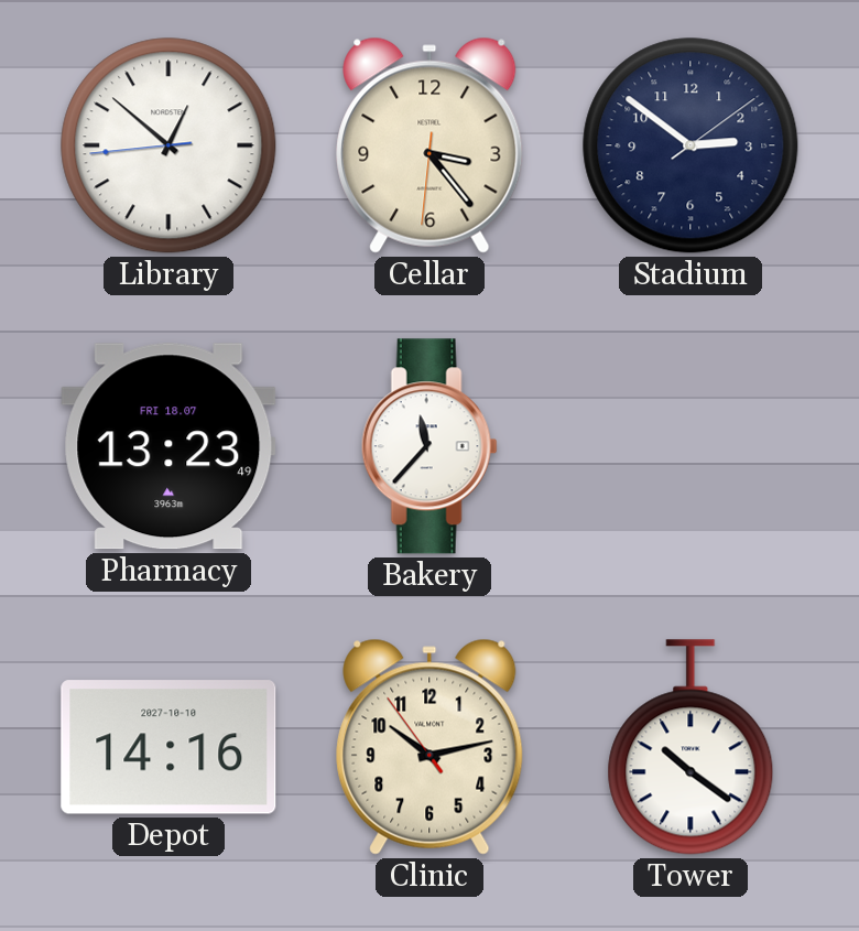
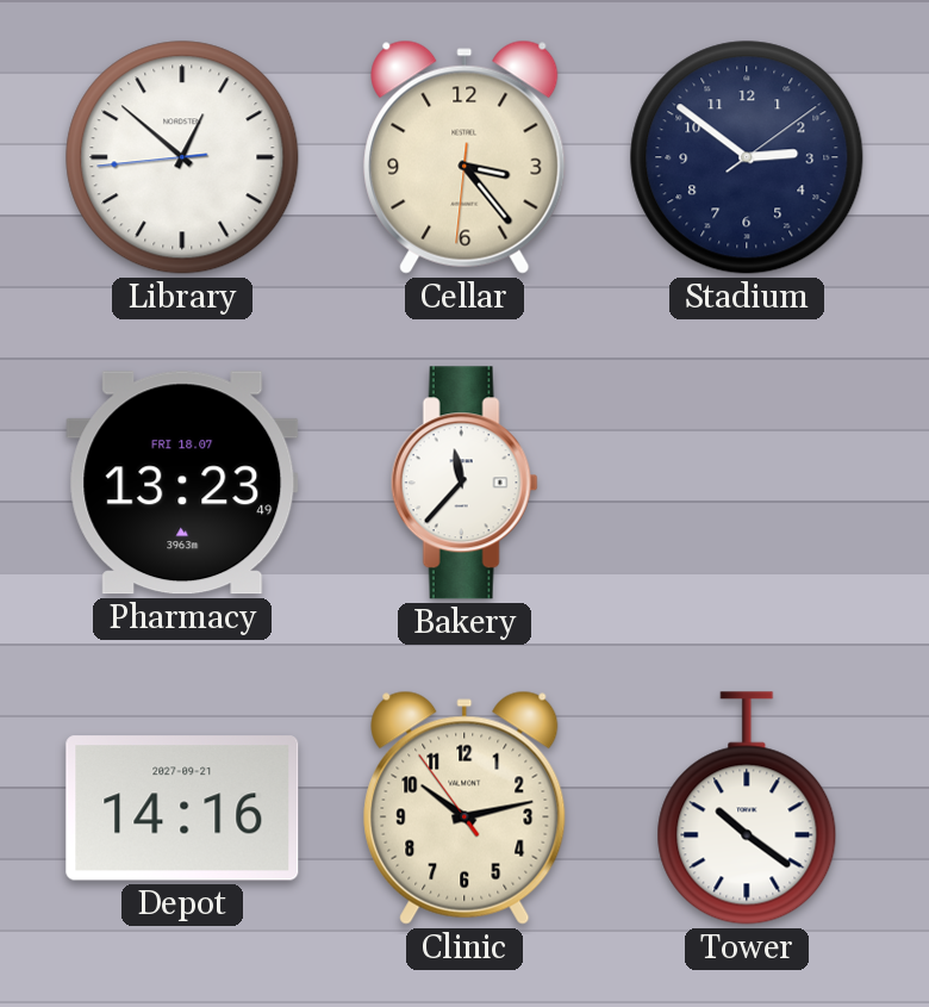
Depot date: 2027-10-10 -> 2027-09-21 (182, 808)
